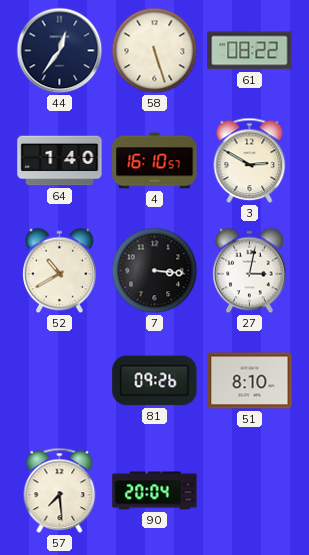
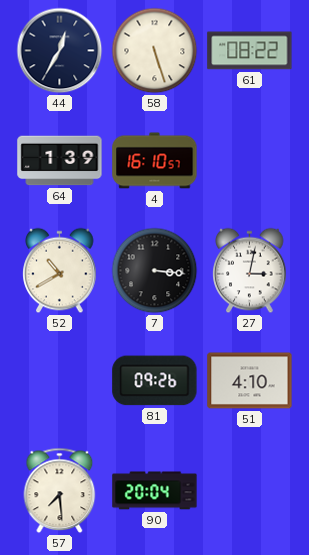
44: 12:36 -> 12:35 (60, 51)
64: 1:40 -> 1:39 (60, 161)
3: 2:50 -> none (250, 161)
51: 8:10 -> 4:10 (250, 381)
